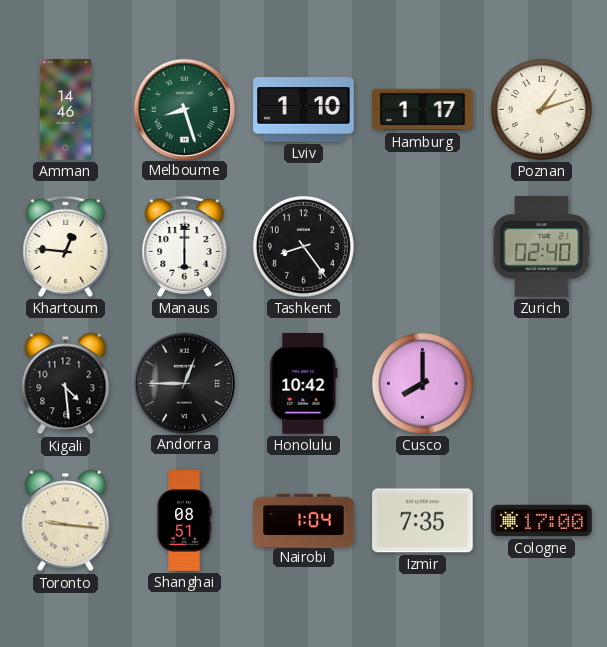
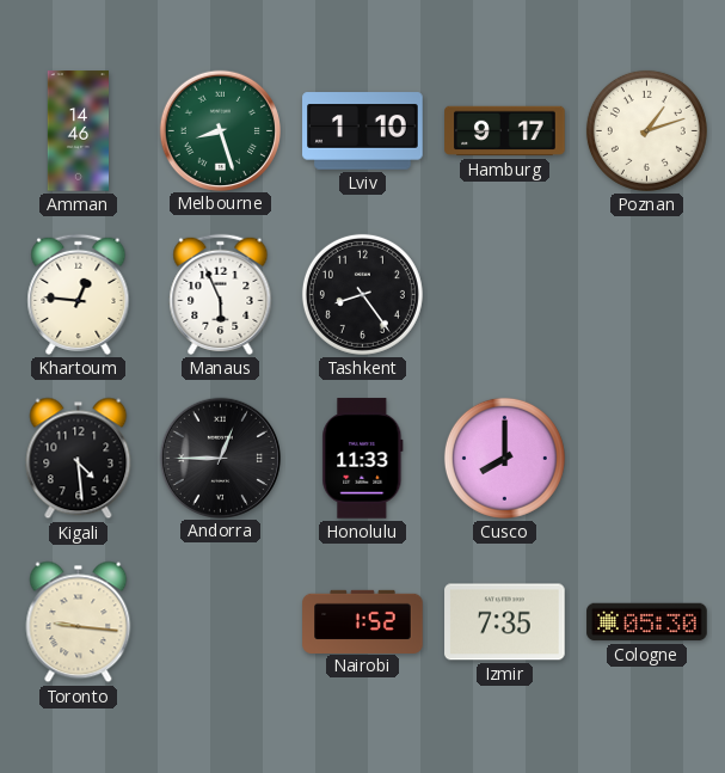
Hamburg: 1:17 -> 9:17 (505, 131)
Manaus: 6:00 -> 5:56 (221, 294)
Zurich: 02:40 -> none (542, 247)
Honolulu: 10:42 -> 11:33 (363, 459)
Shanghai: 08:51 -> none (184, 521)
Nairobi: 1:04 -> 1:52 (363, 621)
Cologne: 17:00 -> 05:30 (647, 622)
